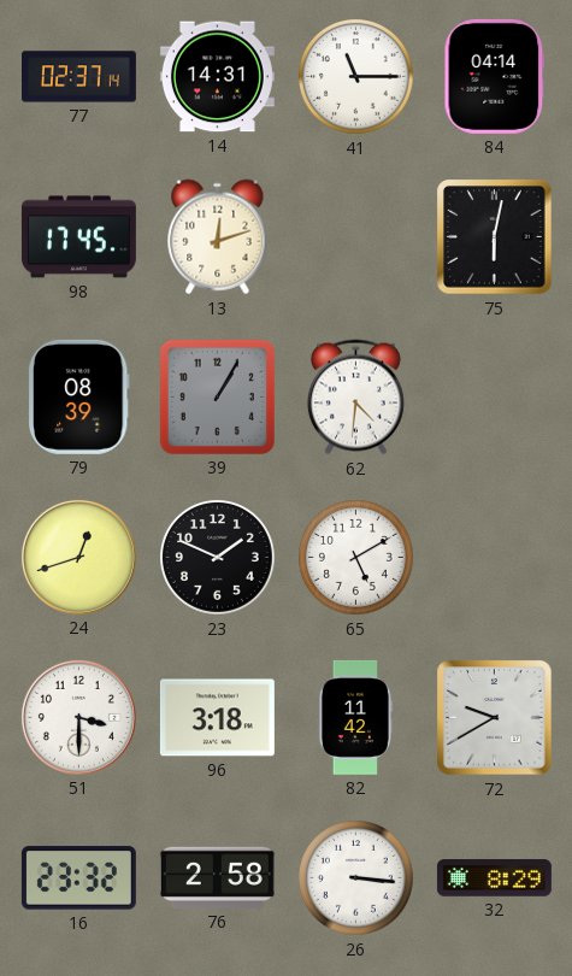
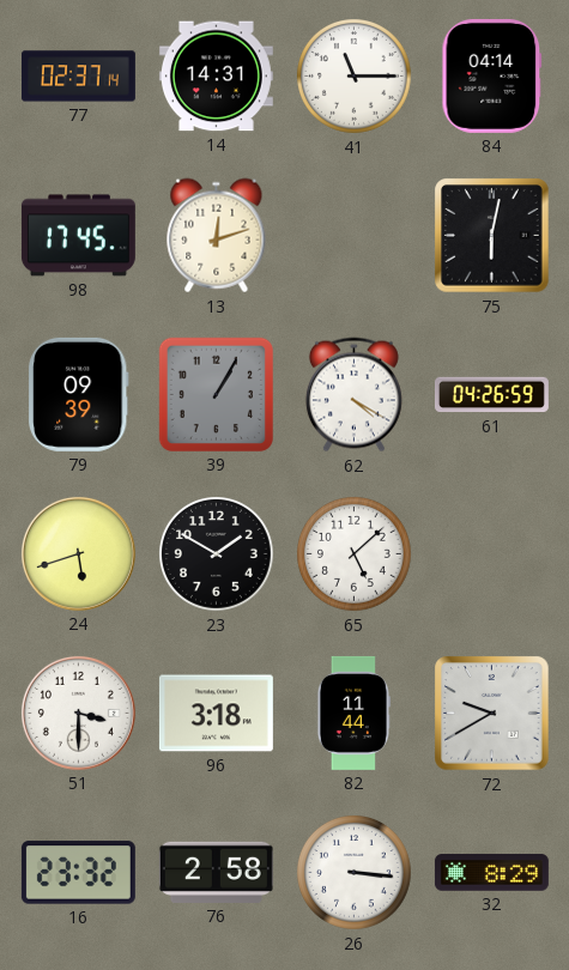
79: 08:39 -> 09:39 (79, 394)
62: 4:31 -> 4:20 (353, 395)
61: none -> 04:26 (491, 395)
24: 12:42 -> 5:42 (78, 553)
23: 1:49 -> 1:50 (217, 554)
65: 5:10 -> 5:08 (355, 554)
82: 11:42 -> 11:44 (353, 713)
